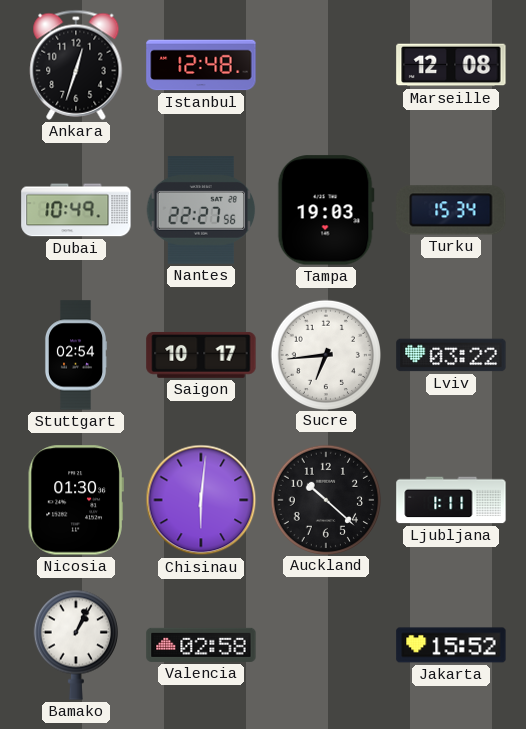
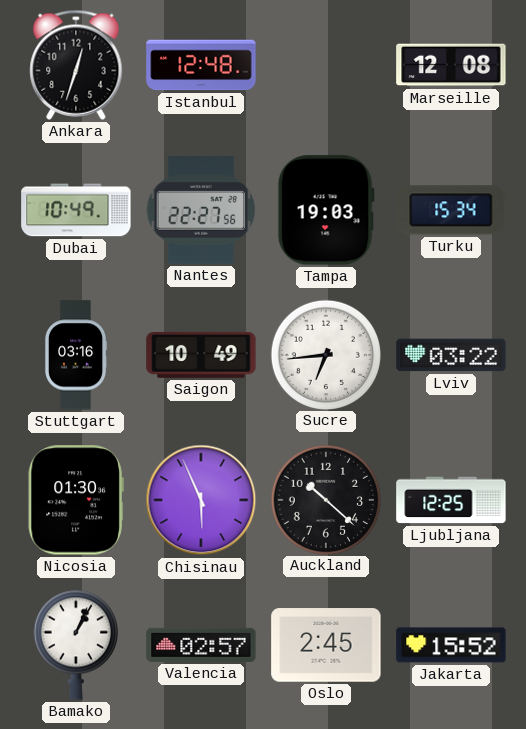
Stuttgart: 02:54 -> 03:16 (76, 355)
Saigon: 10:17 -> 10:49 (201, 355)
Chisinau: 6:01 -> 5:56 (201, 500)
Ljubljana: 1:11 -> 12:25 (451, 500)
Valencia: 02:58 -> 02:57 (201, 645)
Oslo: none -> 2:45 (326, 645)
